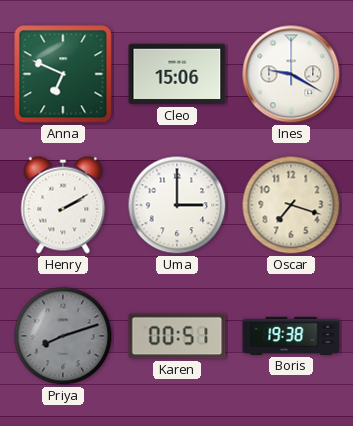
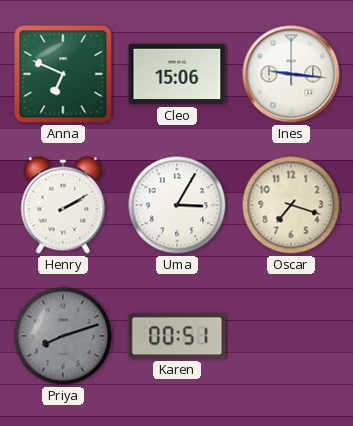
Ines: 9:20 -> 9:16 (291, 74)
Uma: 3:00 -> 3:05 (177, 205)
Boris: 19:38 -> none (291, 336)
